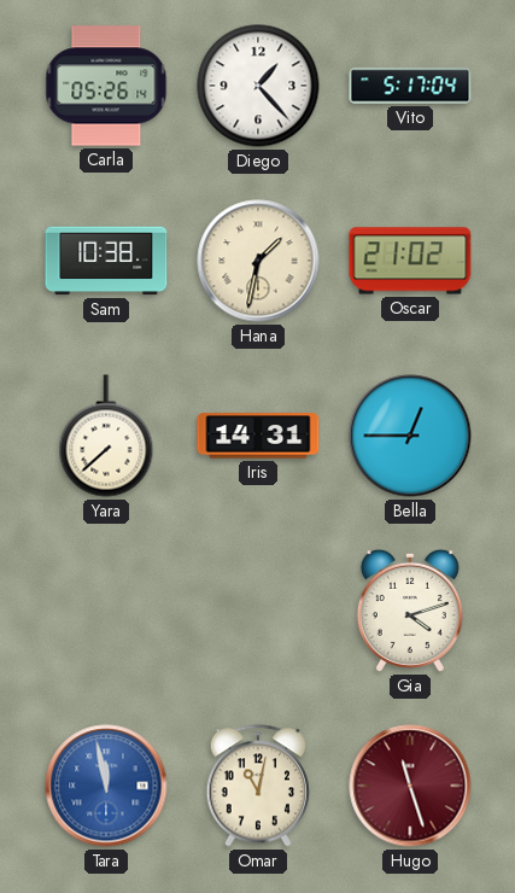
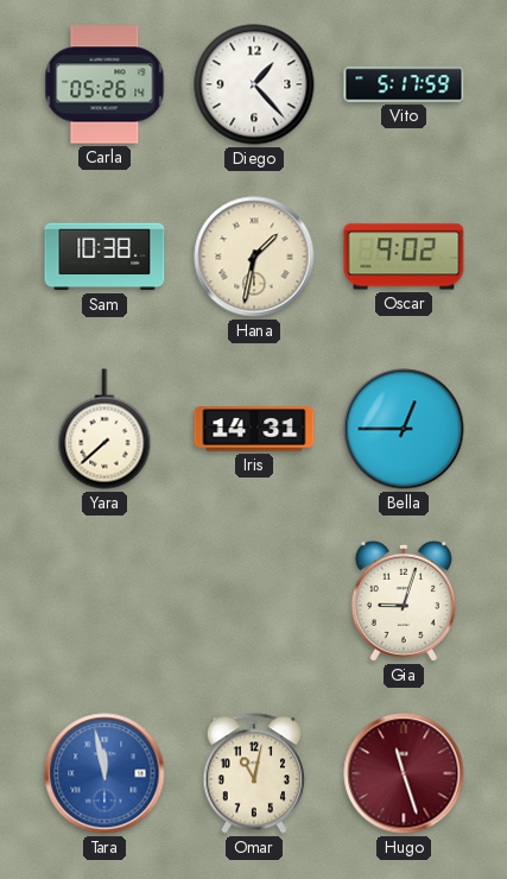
Vito: 5:17:04 -> 5:17:59 (404, 84)
Oscar: 21:02 -> 9:02 (404, 257)
Gia: 4:12 -> 9:03 (404, 601)
